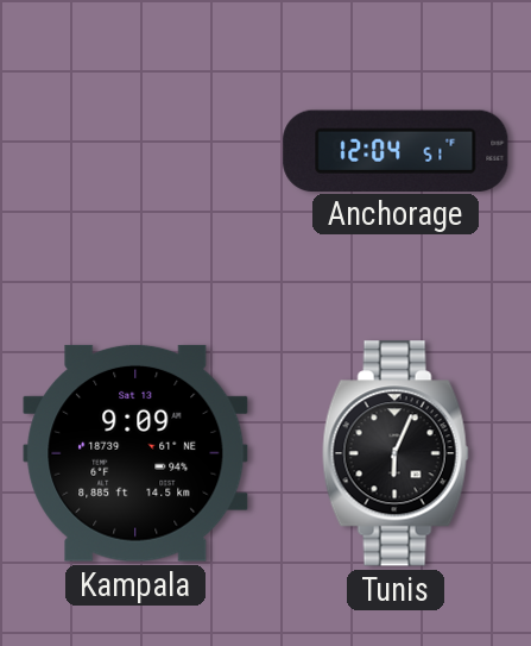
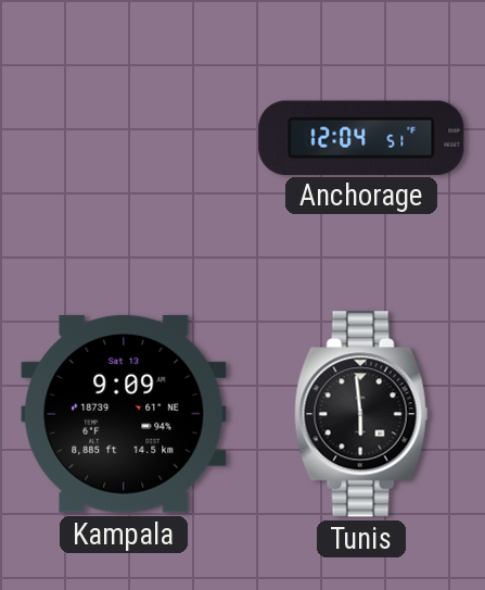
Tunis: 6:04 -> 5:59 (361, 414)
